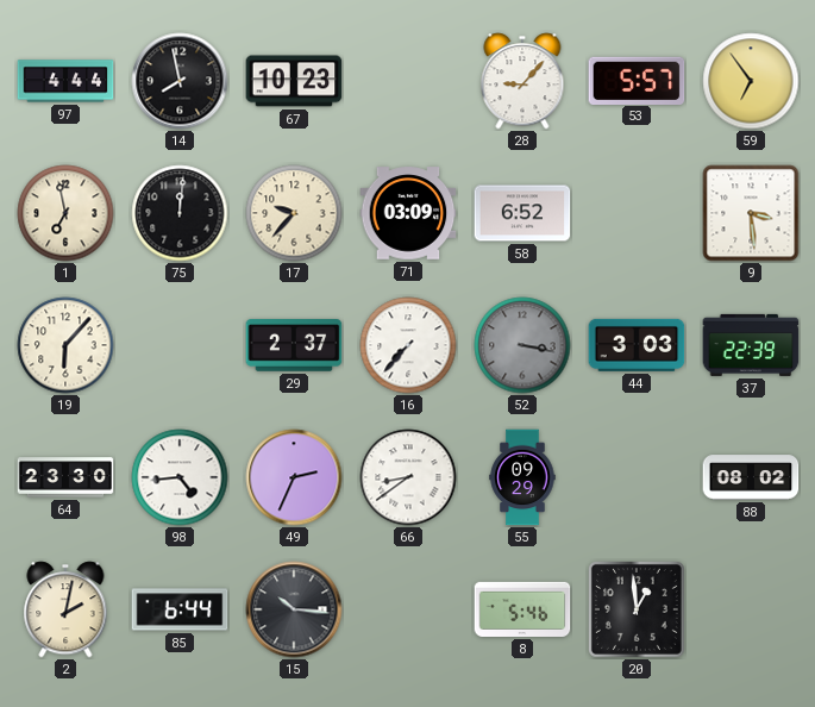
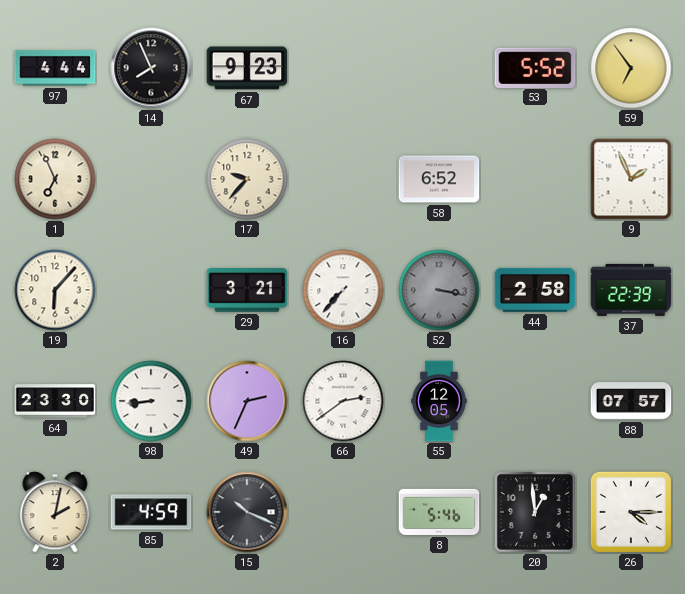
14: 7:58 -> 7:56 (151, 68)
67: 10:23 -> 9:23 (247, 68)
28: 9:07 -> none (522, 81)
53: 5:57 -> 5:52 (535, 67)
1: 6:58 -> 6:56 (55, 179)
75: 12:01 -> none (180, 213)
71: 03:09 -> none (408, 213)
9: 3:29 -> 1:56 (631, 179)
29: 2:37 -> 3:21 (247, 290)
44: 3:03 -> 2:58 (535, 290)
98: 4:44 -> 8:44 (151, 401)
66: 8:39 -> 2:39 (343, 401)
55: 09:29 -> 12:05 (439, 401)
88: 08:02 -> 07:57 (631, 401)
85: 6:44 -> 4:59 (151, 512)
15: 10:16 -> 10:19 (247, 512)
26: none -> 4:15 (631, 512)
